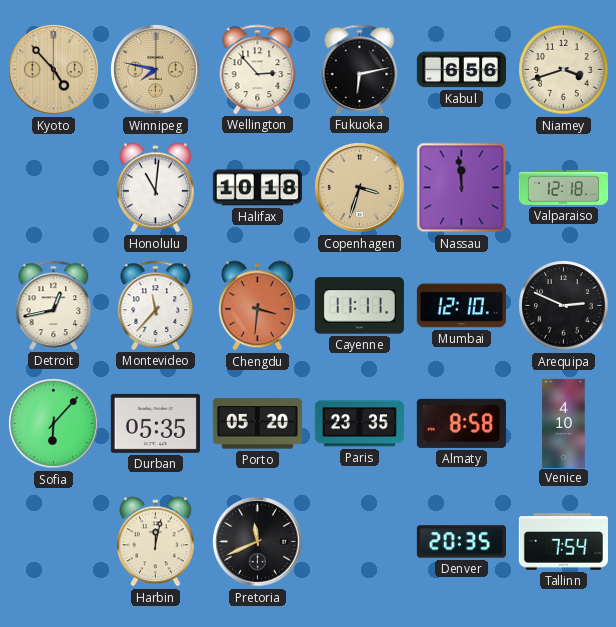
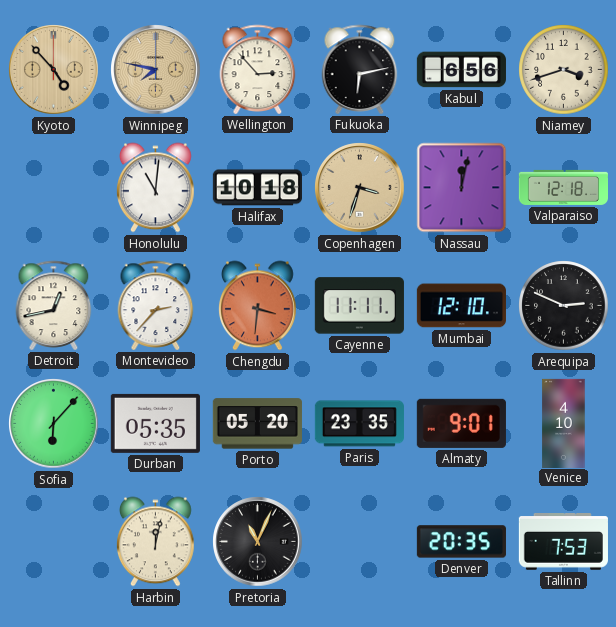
Nassau: 11:59 -> 12:02 (462, 188)
Montevideo: 11:37 -> 2:37 (156, 305)
Almaty: 8:58 -> 9:01 (461, 423)
Pretoria: 11:41 -> 11:04 (258, 542)
Tallinn: 7:54 -> 7:53 (563, 542)
